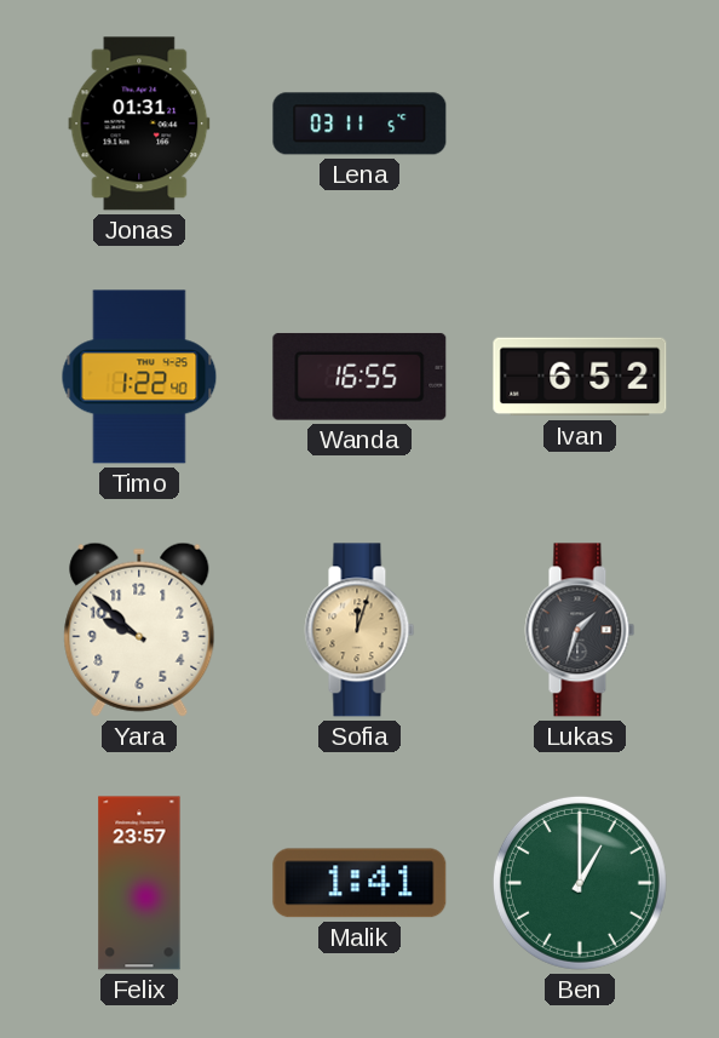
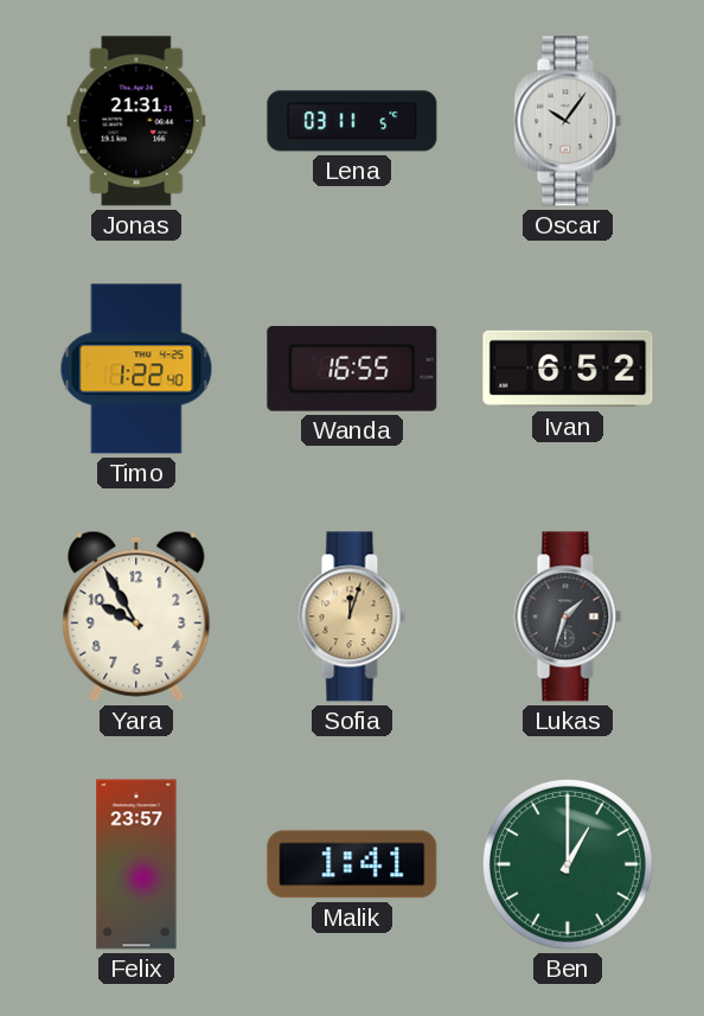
Jonas: 01:31 -> 21:31 (136, 121)
Oscar: none -> 10:06 (568, 121)
Yara: 9:52 -> 9:55 (136, 616)
